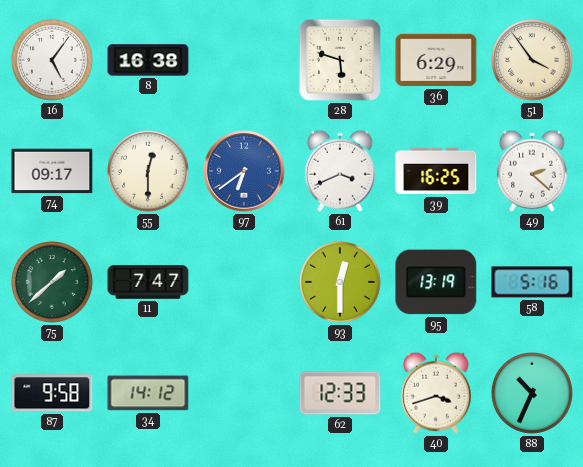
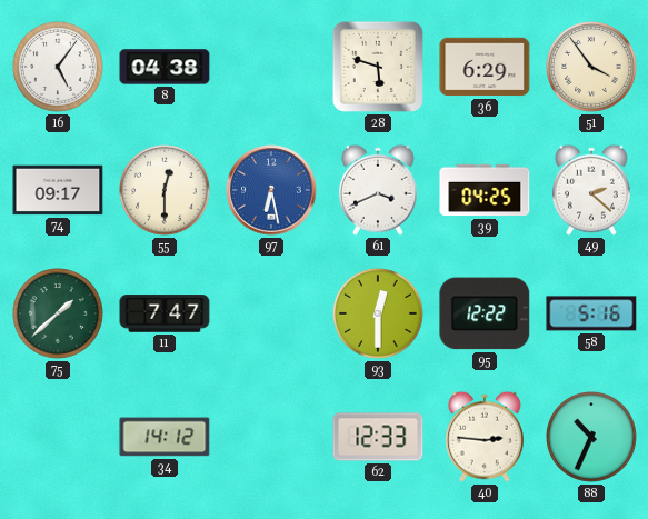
8: 16:38 -> 04:38 (165, 67)
97: 6:39 -> 6:28 (271, 190)
39: 16:25 -> 04:25 (485, 190)
95: 13:19 -> 12:22 (485, 313)
87: 9:58 -> none (52, 393)
40: 3:42 -> 2:46 (485, 437)
